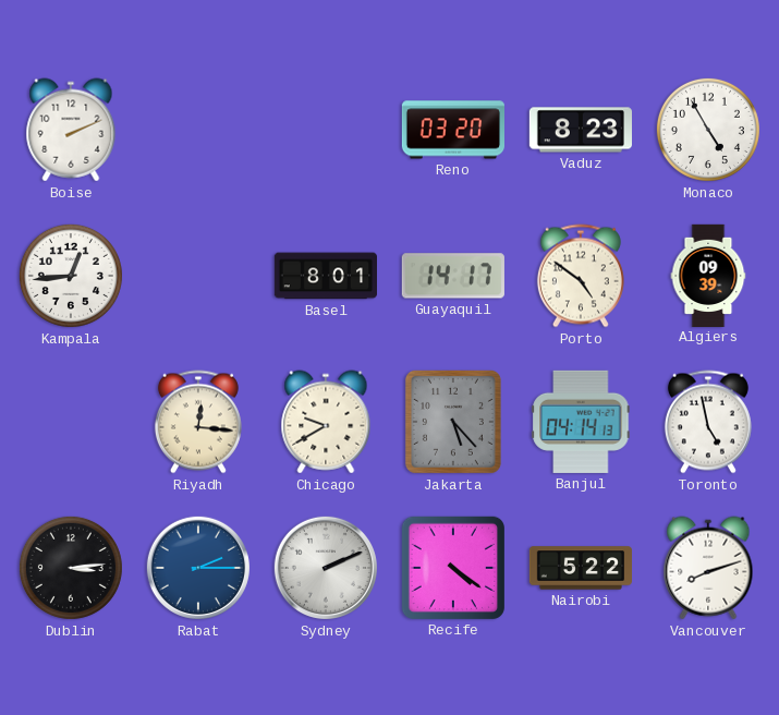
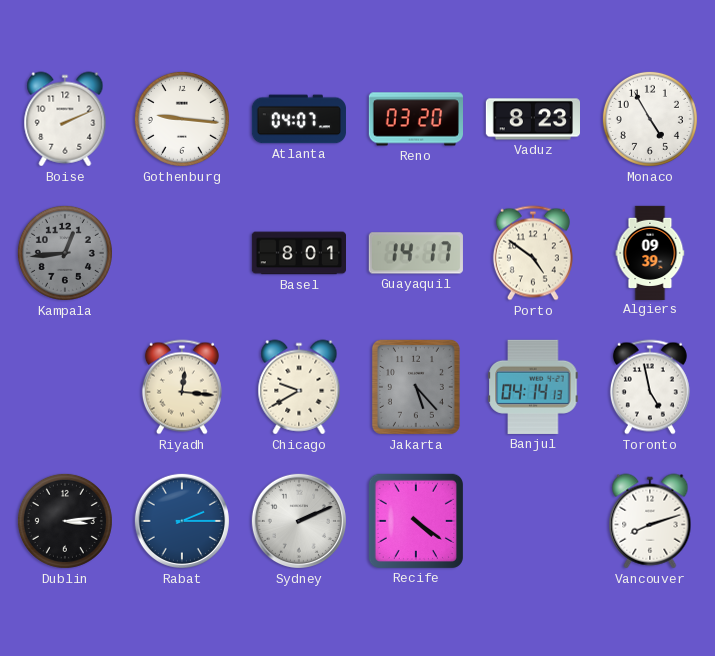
Gothenburg: none -> 9:16 (182, 119)
Atlanta: none -> 04:07 (299, 119)
Kampala dial: white -> grey (65, 253)
Nairobi: 5:22 -> none (580, 568)
